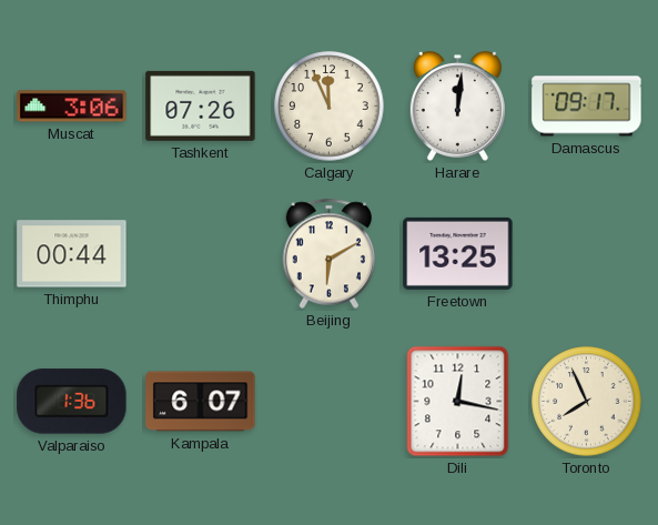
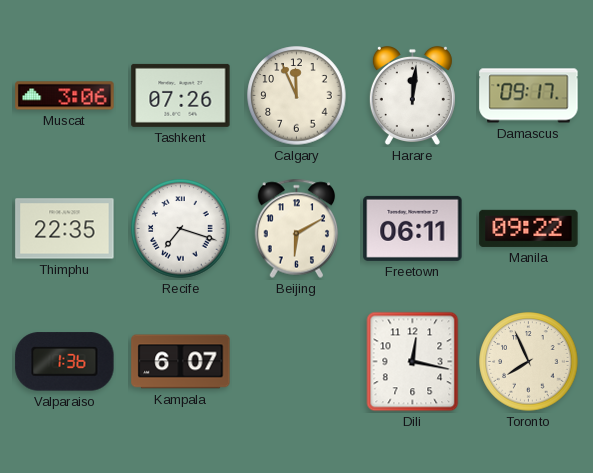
Thimphu: 00:44 -> 22:35 (65, 229)
Recife: none -> 7:18 (181, 229)
Freetown: 13:25 -> 06:11 (413, 228)
Manila: none -> 09:22 (529, 228)
